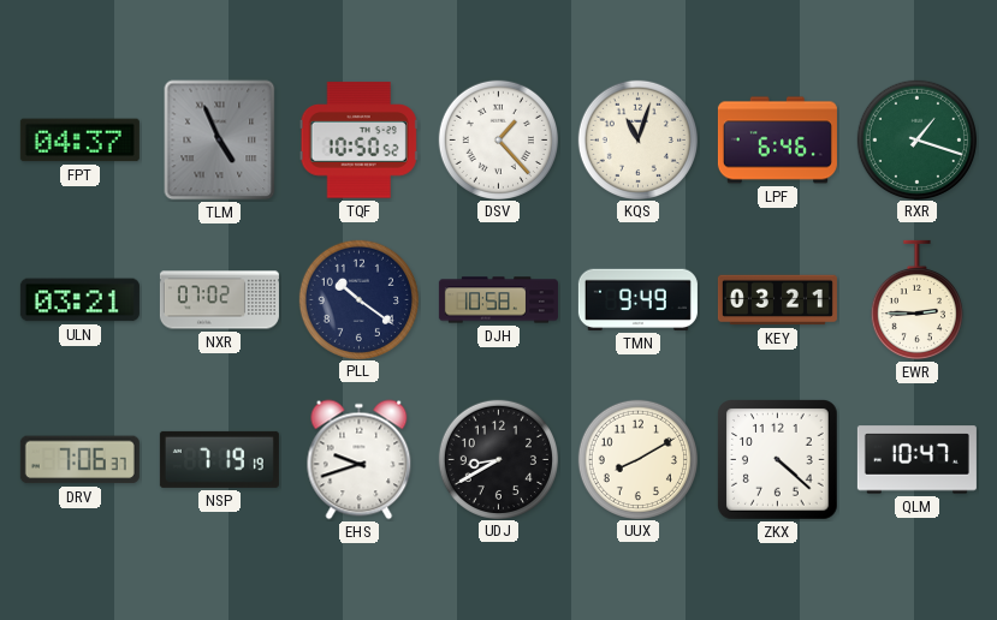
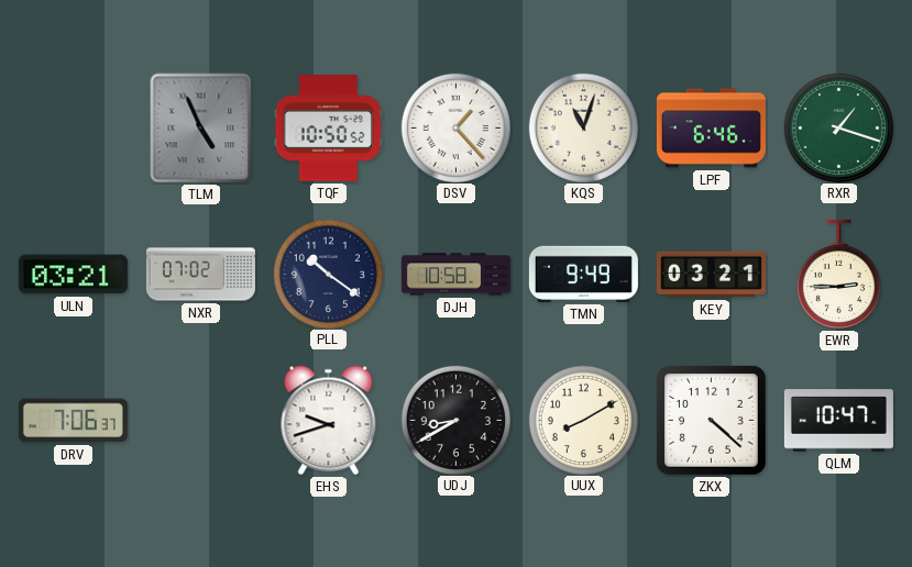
FPT: 04:37 -> none (79, 141)
NSP: 7:19 -> none (219, 459)
